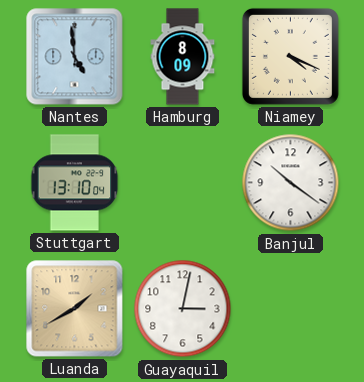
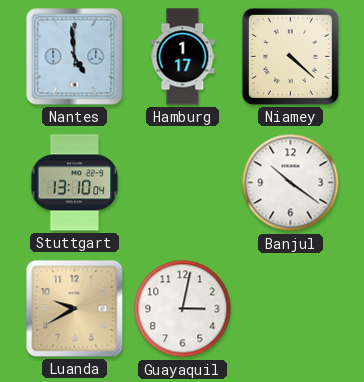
Hamburg: 8:09 -> 1:17 (183, 57)
Niamey: 4:19 -> 4:22 (290, 56)
Luanda: 1:40 -> 9:40 (75, 309)
